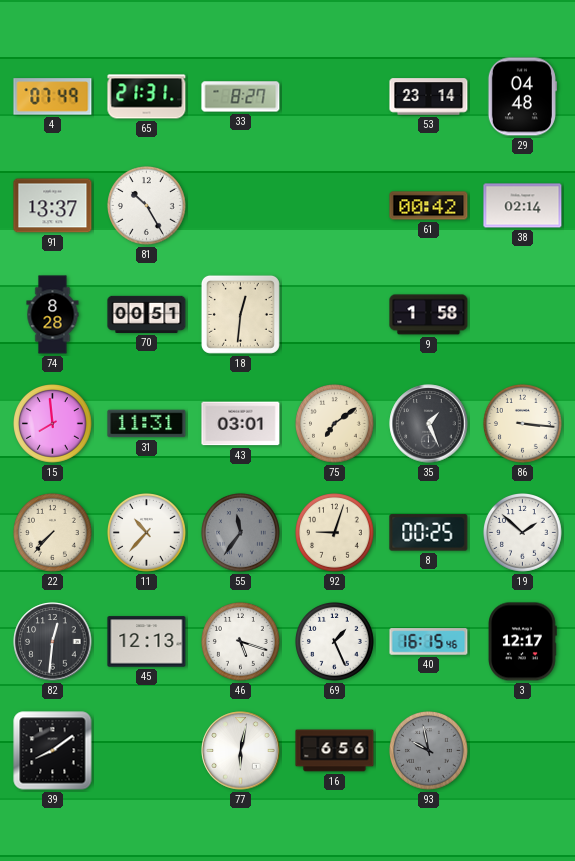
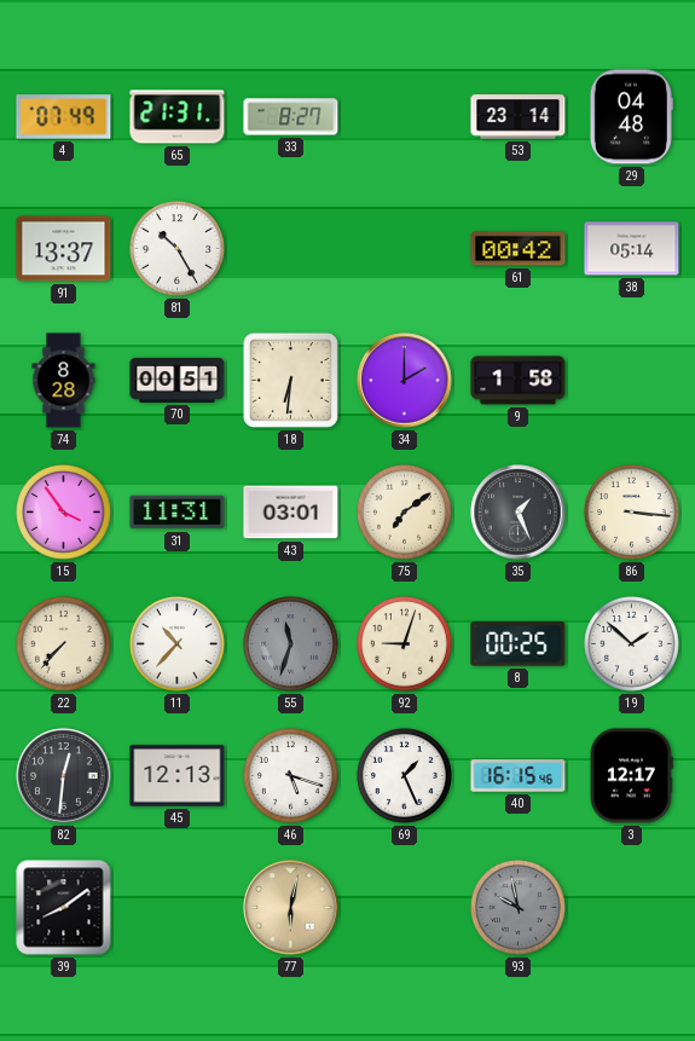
38: 02:14 -> 05:14 (632, 249)
18: 12:31 -> 6:31 (290, 380)
34: none -> 2:00 (405, 381)
15: 7:59 -> 3:54 (64, 513)
55: 11:36 -> 11:33 (291, 644)
77 dial: white -> champagne (291, 908)
16: 6:56 -> none (335, 751)
